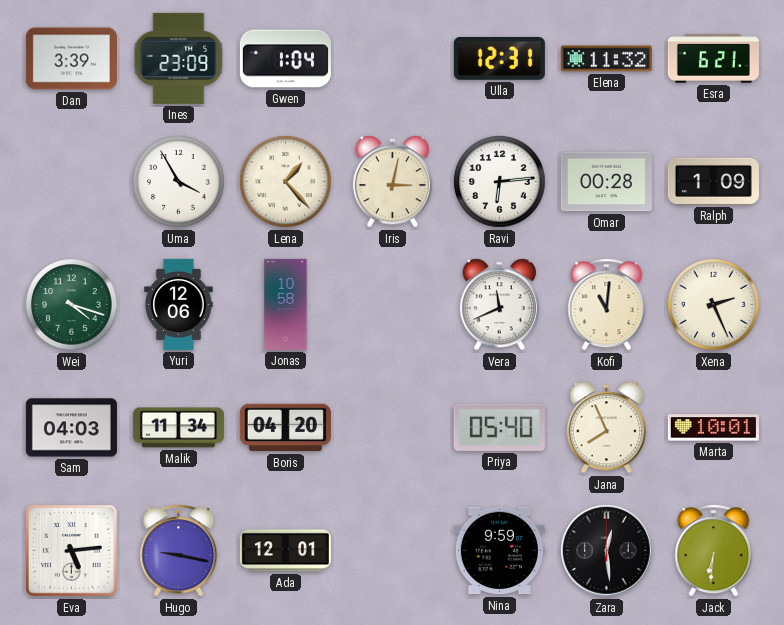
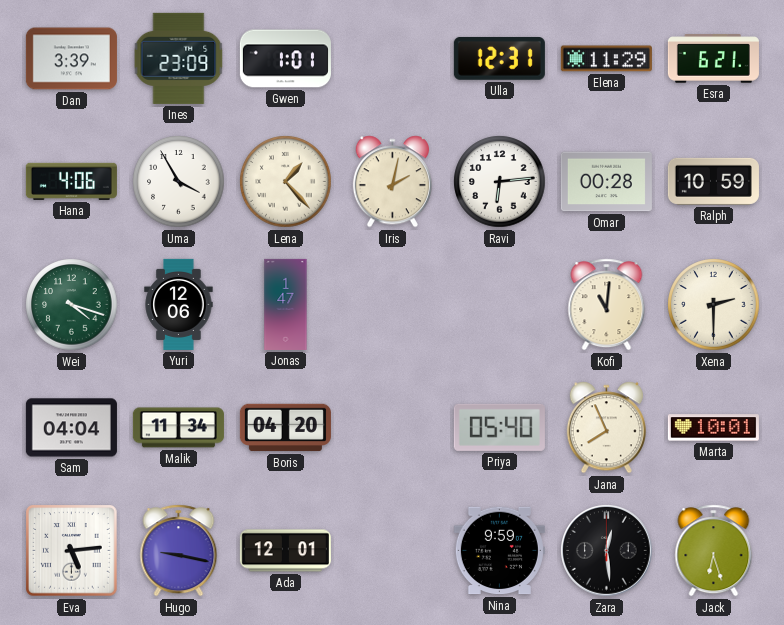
Gwen: 1:04 -> 1:01 (285, 59)
Elena: 11:32 -> 11:29 (606, 59)
Hana: none -> 4:06 (71, 181)
Iris: 3:02 -> 2:02 (392, 182)
Ralph: 1:09 -> 10:59 (713, 181)
Jonas: 10:58 -> 1:47 (286, 304)
Vera: 11:41 -> none (499, 305)
Xena: 2:26 -> 2:30 (714, 305)
Sam: 04:03 -> 04:04 (71, 428)
Jack: 6:31 -> 6:27 (714, 551)
